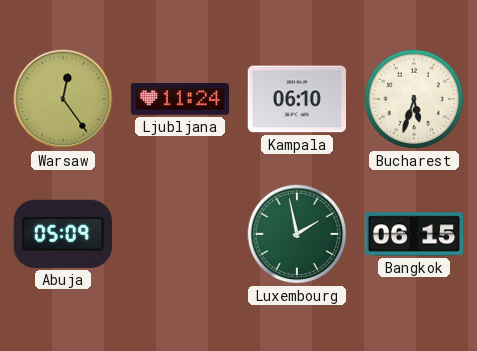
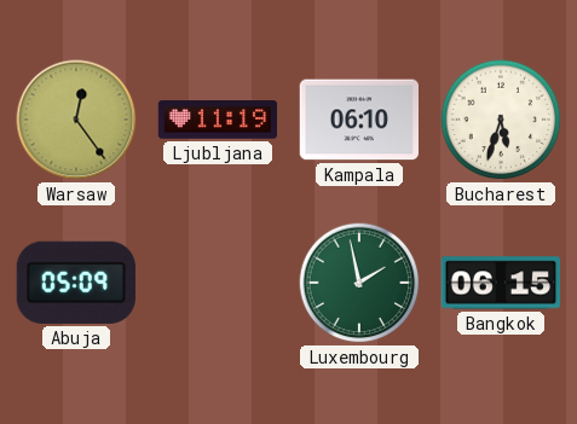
Ljubljana: 11:24 -> 11:19 (218, 120)
